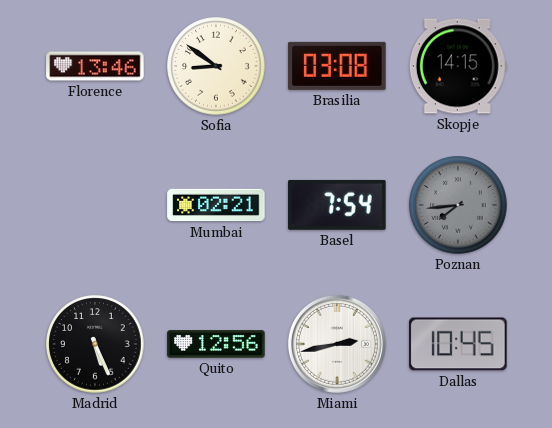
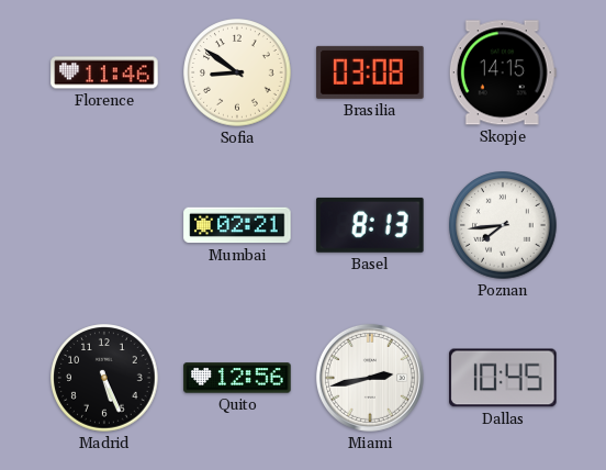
Florence: 13:46 -> 11:46 (104, 72)
Basel: 7:54 -> 8:13 (370, 225)
Poznan dial: grey -> white (503, 225)
